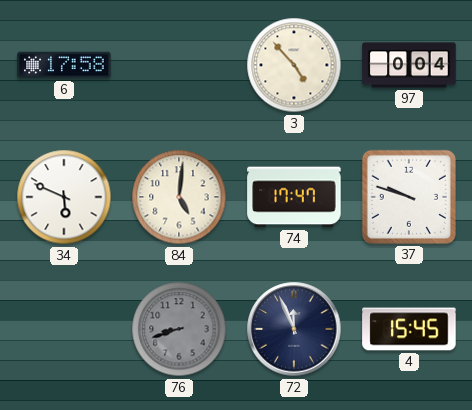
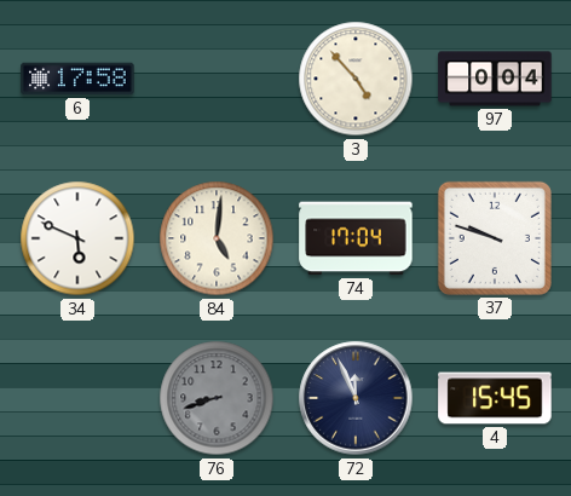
74: 17:47 -> 17:04 (356, 238)
